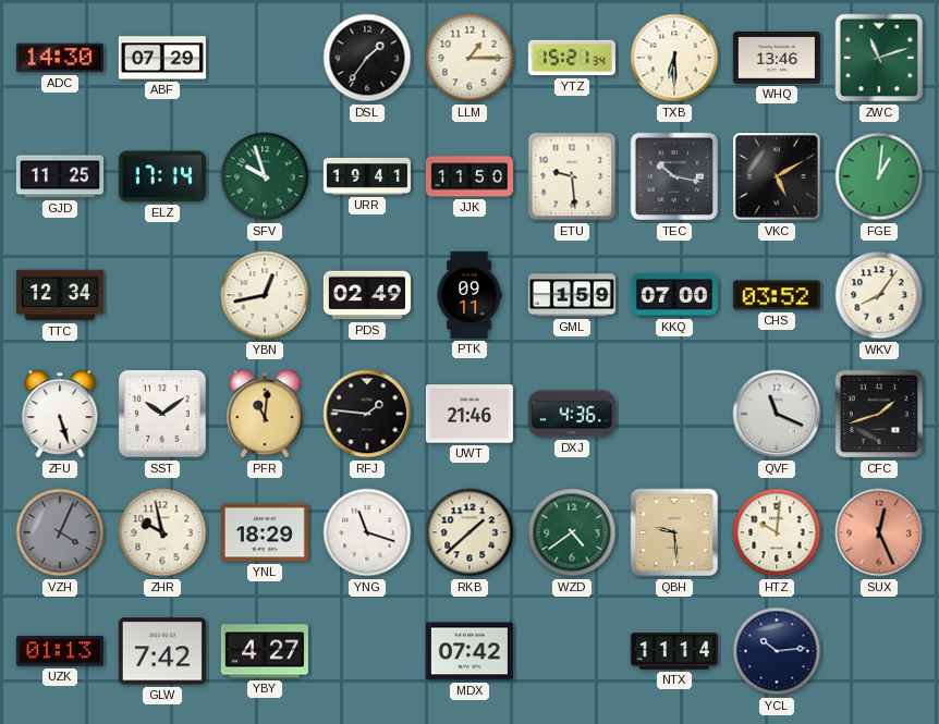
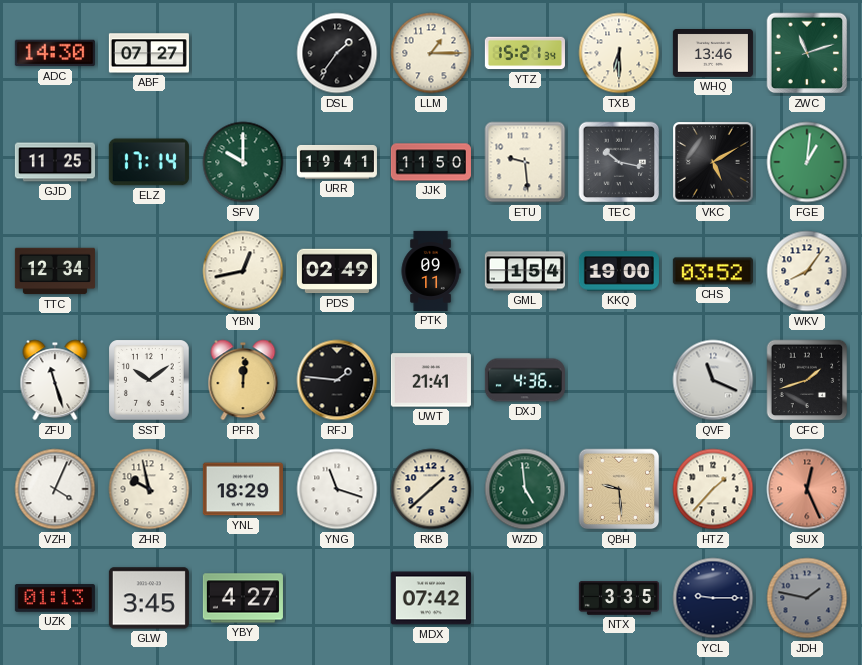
ABF: 07:29 -> 07:27 (149, 53)
SFV: 9:57 -> 10:00 (243, 162)
GML: 1:59 -> 1:54 (525, 271)
KKQ: 07:00 -> 19:00 (619, 271)
ZFU: 5:27 -> 11:27 (55, 380)
PFR: 11:01 -> 12:01 (243, 380)
UWT: 21:46 -> 21:41 (431, 380)
VZH dial: grey -> white (55, 489)
WZD: 4:39 -> 4:59 (525, 489)
HTZ: 10:01 -> 1:37 (713, 489)
GLW: 7:42 -> 3:45 (149, 598)
NTX: 11:14 -> 3:35 (619, 598)
YCL: 10:14 -> 9:15 (713, 598)
JDH: none -> 1:47 (807, 598)
